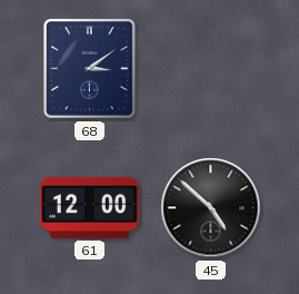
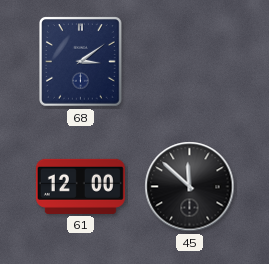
45: 4:52 -> 11:52 (190, 187)
